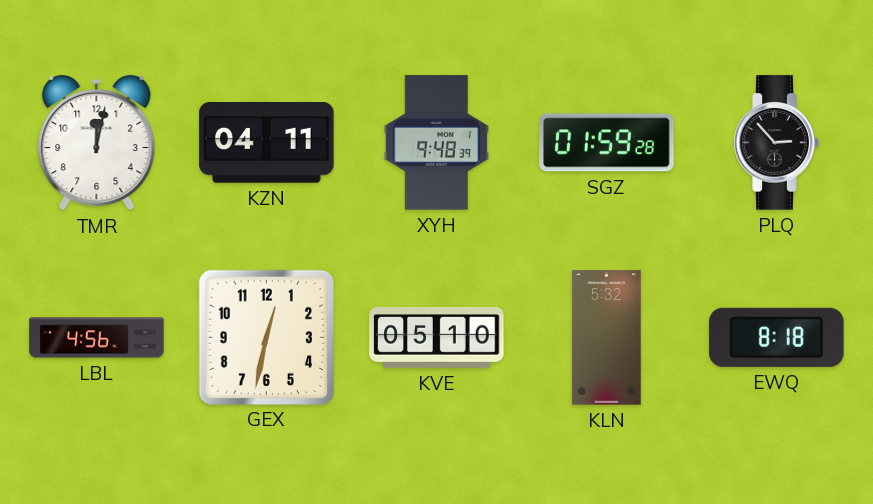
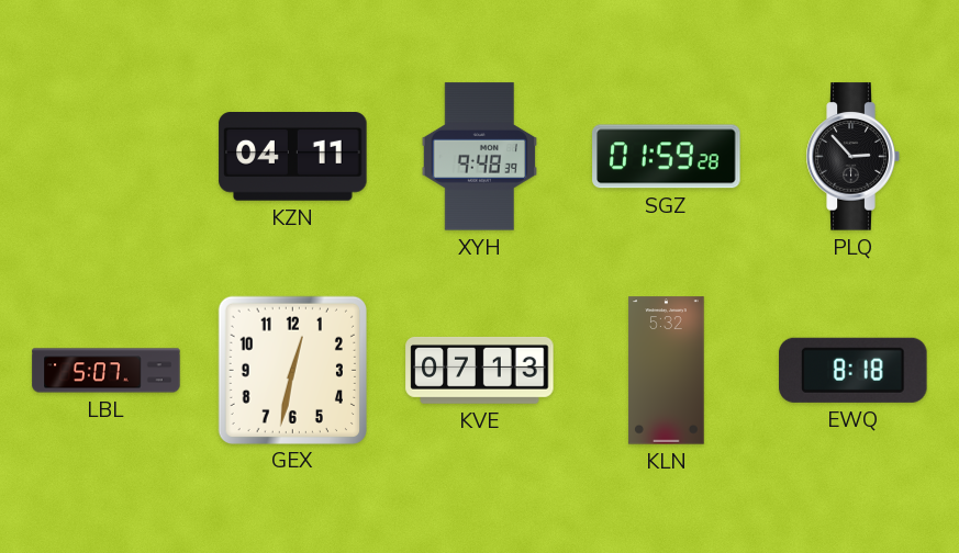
TMR: 12:02 -> none (97, 143)
LBL: 4:56 -> 5:07 (107, 371)
KVE: 05:10 -> 07:13 (480, 371)
